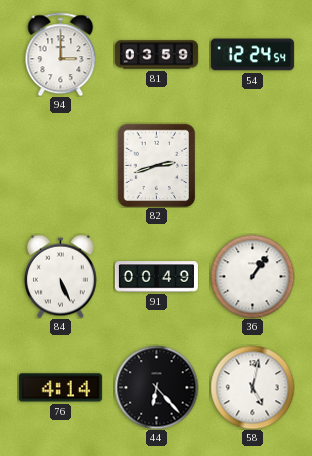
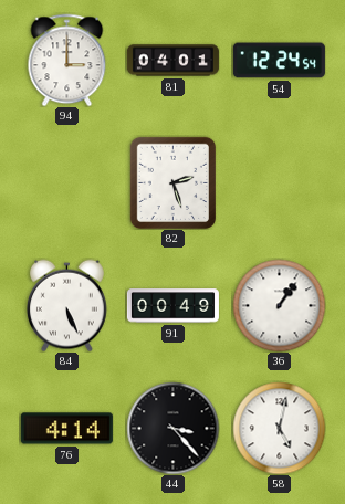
81: 03:59 -> 04:01 (172, 61)
82: 2:42 -> 2:27 (172, 182)
44: 6:23 -> 3:23 (172, 428)
